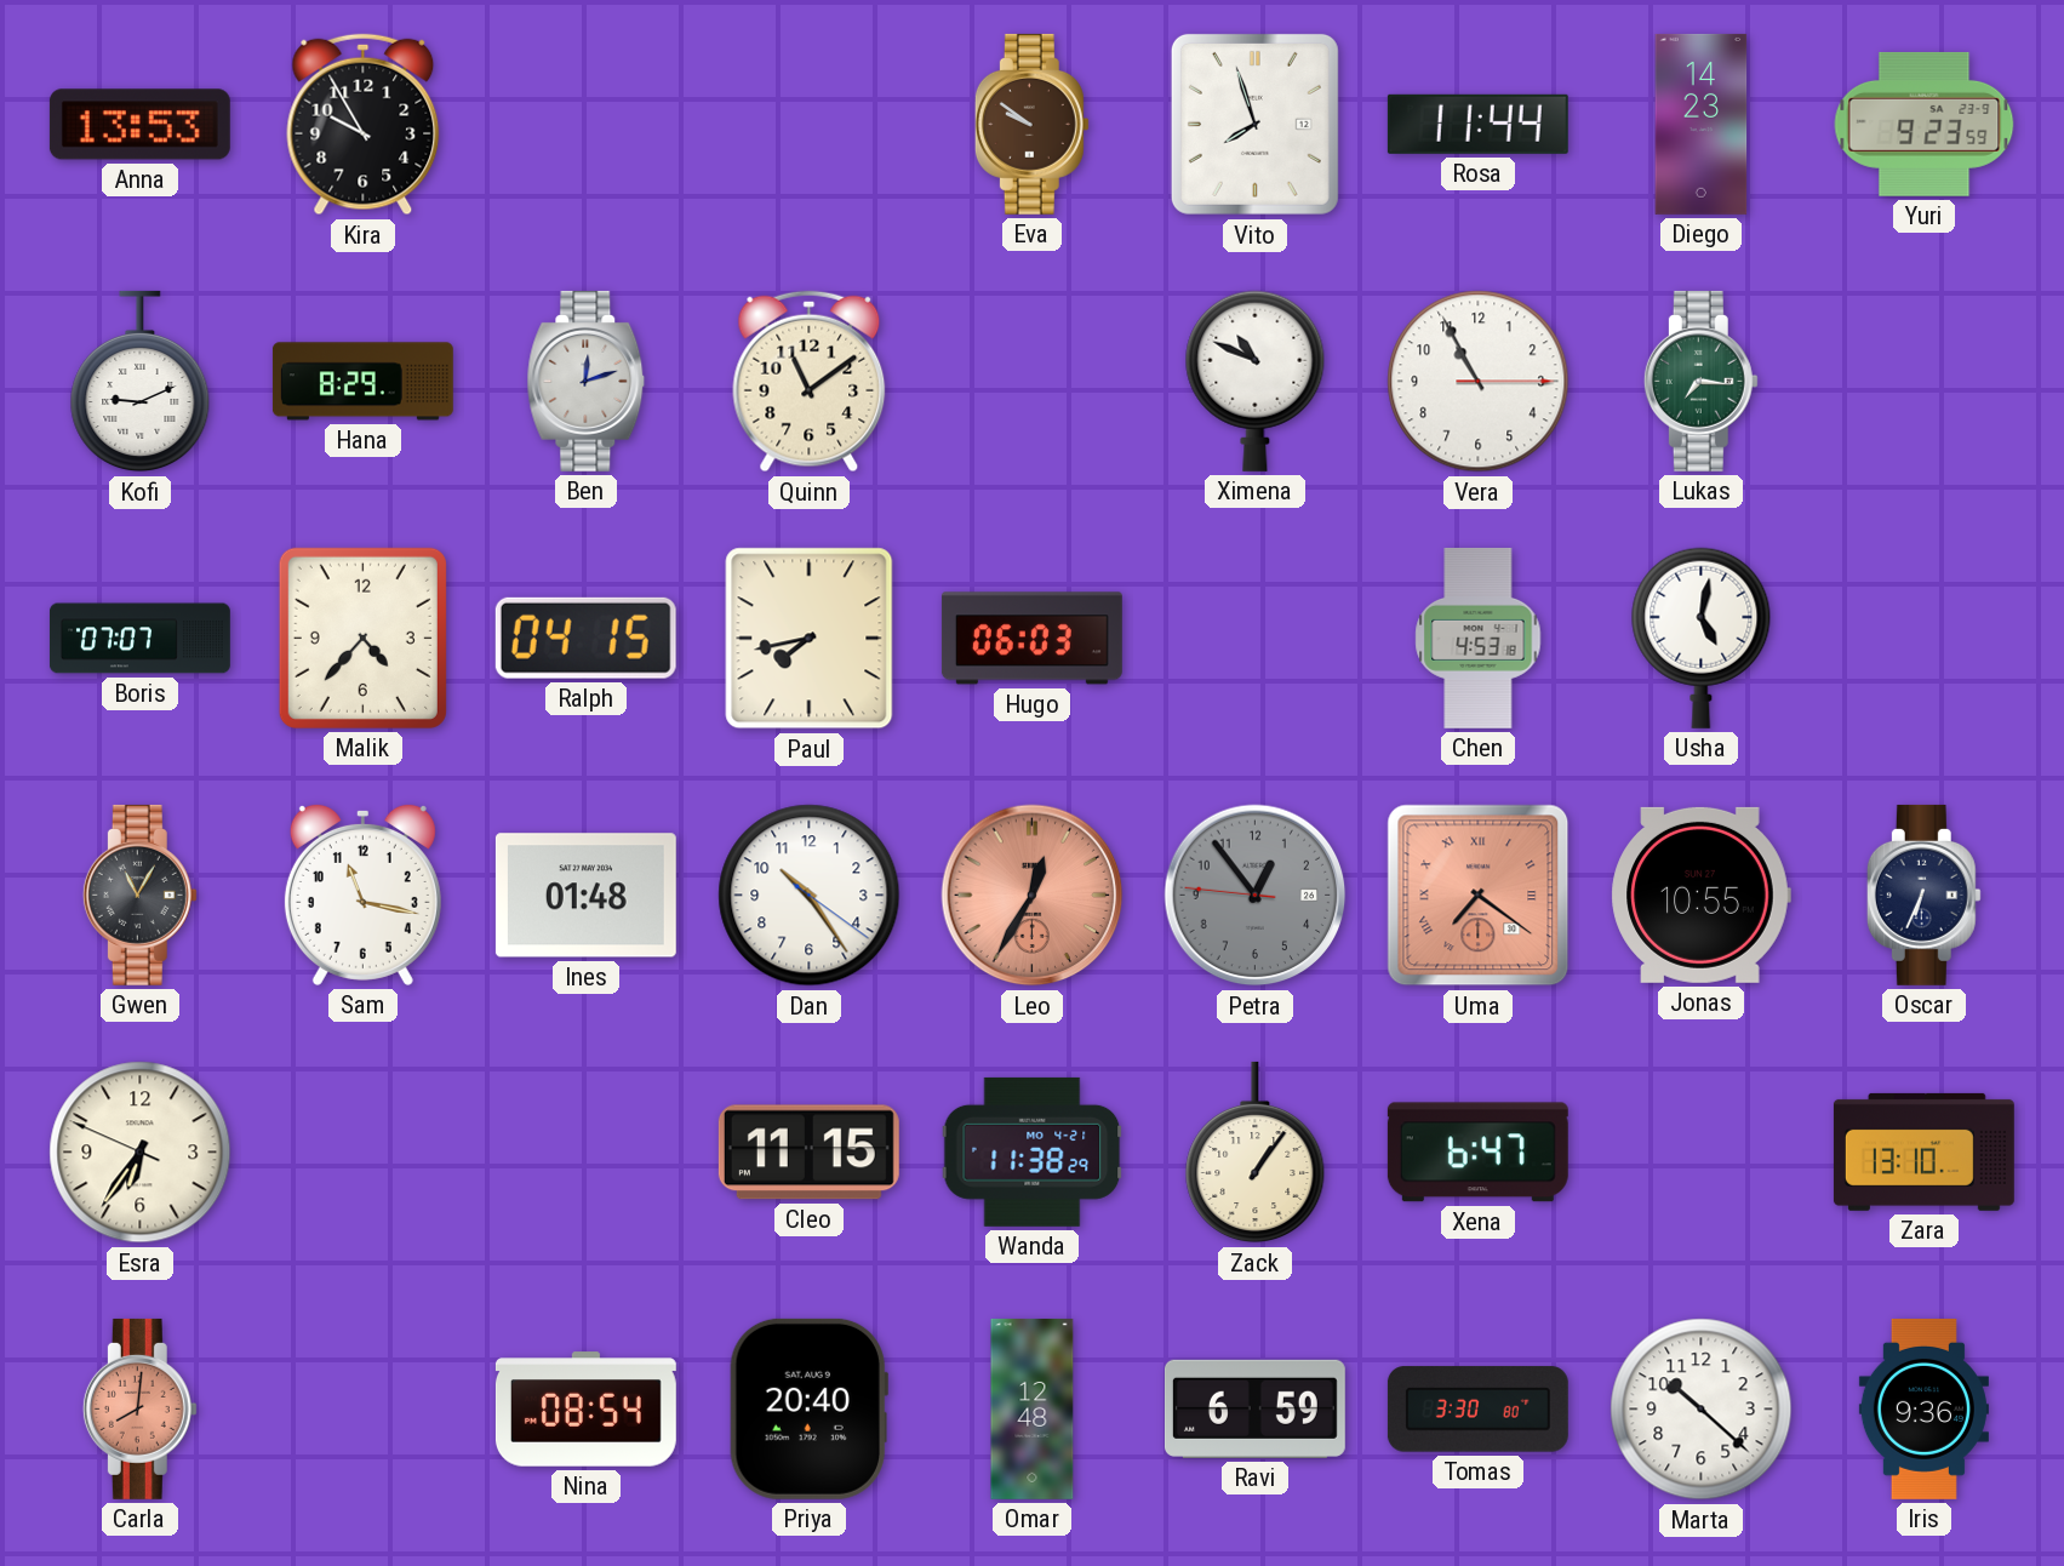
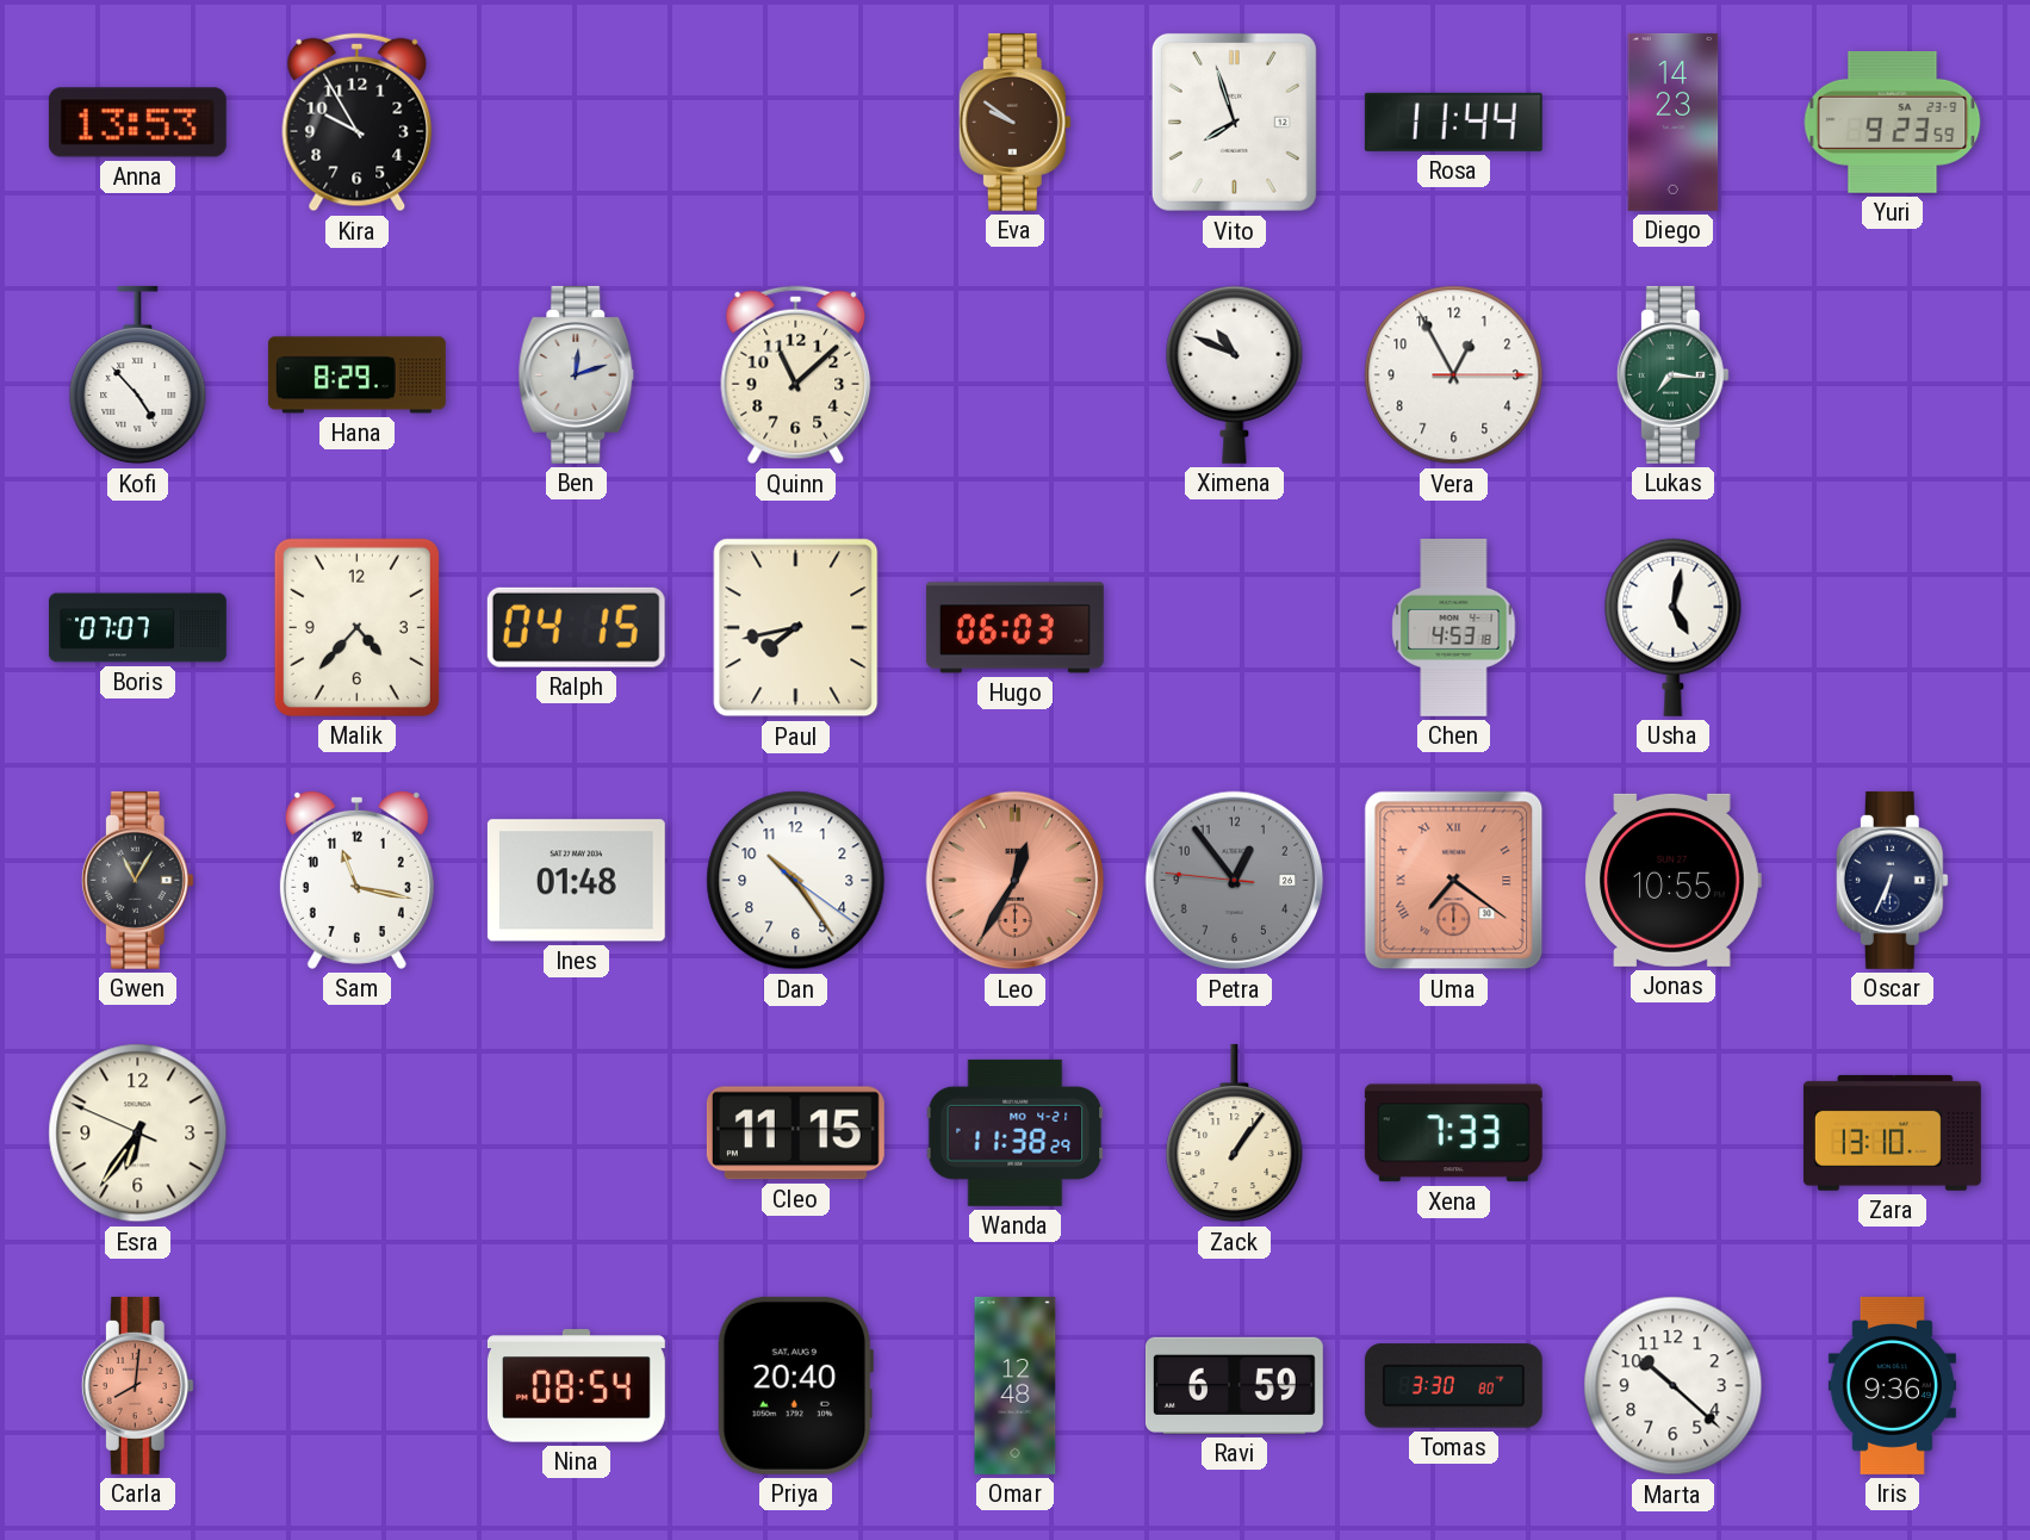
Kofi: 9:11 -> 4:53 (138, 375)
Quinn: 11:09 -> 11:08 (796, 375)
Vera: 10:55 -> 12:55 (1454, 375)
Xena: 6:47 -> 7:33 (1453, 1134)
